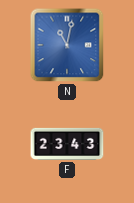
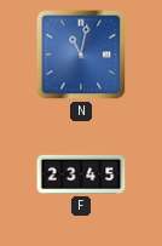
F: 23:43 -> 23:45 (81, 175)
